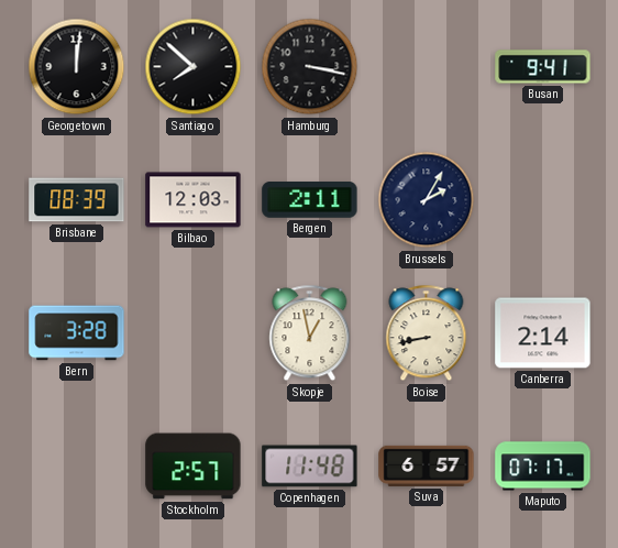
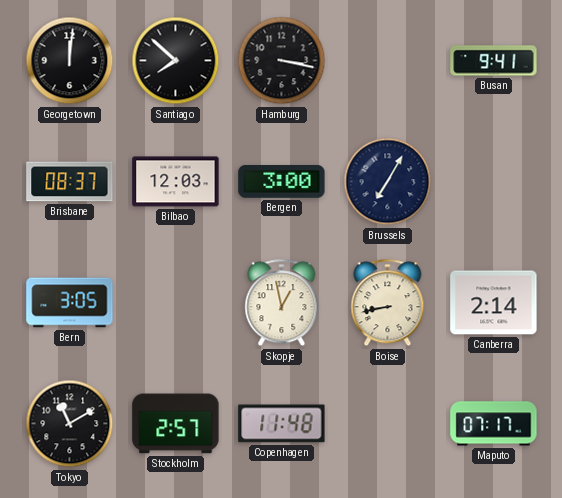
Brisbane: 08:39 -> 08:37 (70, 182)
Bergen: 2:11 -> 3:00 (282, 182)
Brussels: 2:05 -> 7:05 (388, 182)
Bern: 3:28 -> 3:05 (70, 303)
Tokyo: none -> 11:10 (70, 424)
Suva: 6:57 -> none (427, 465)
